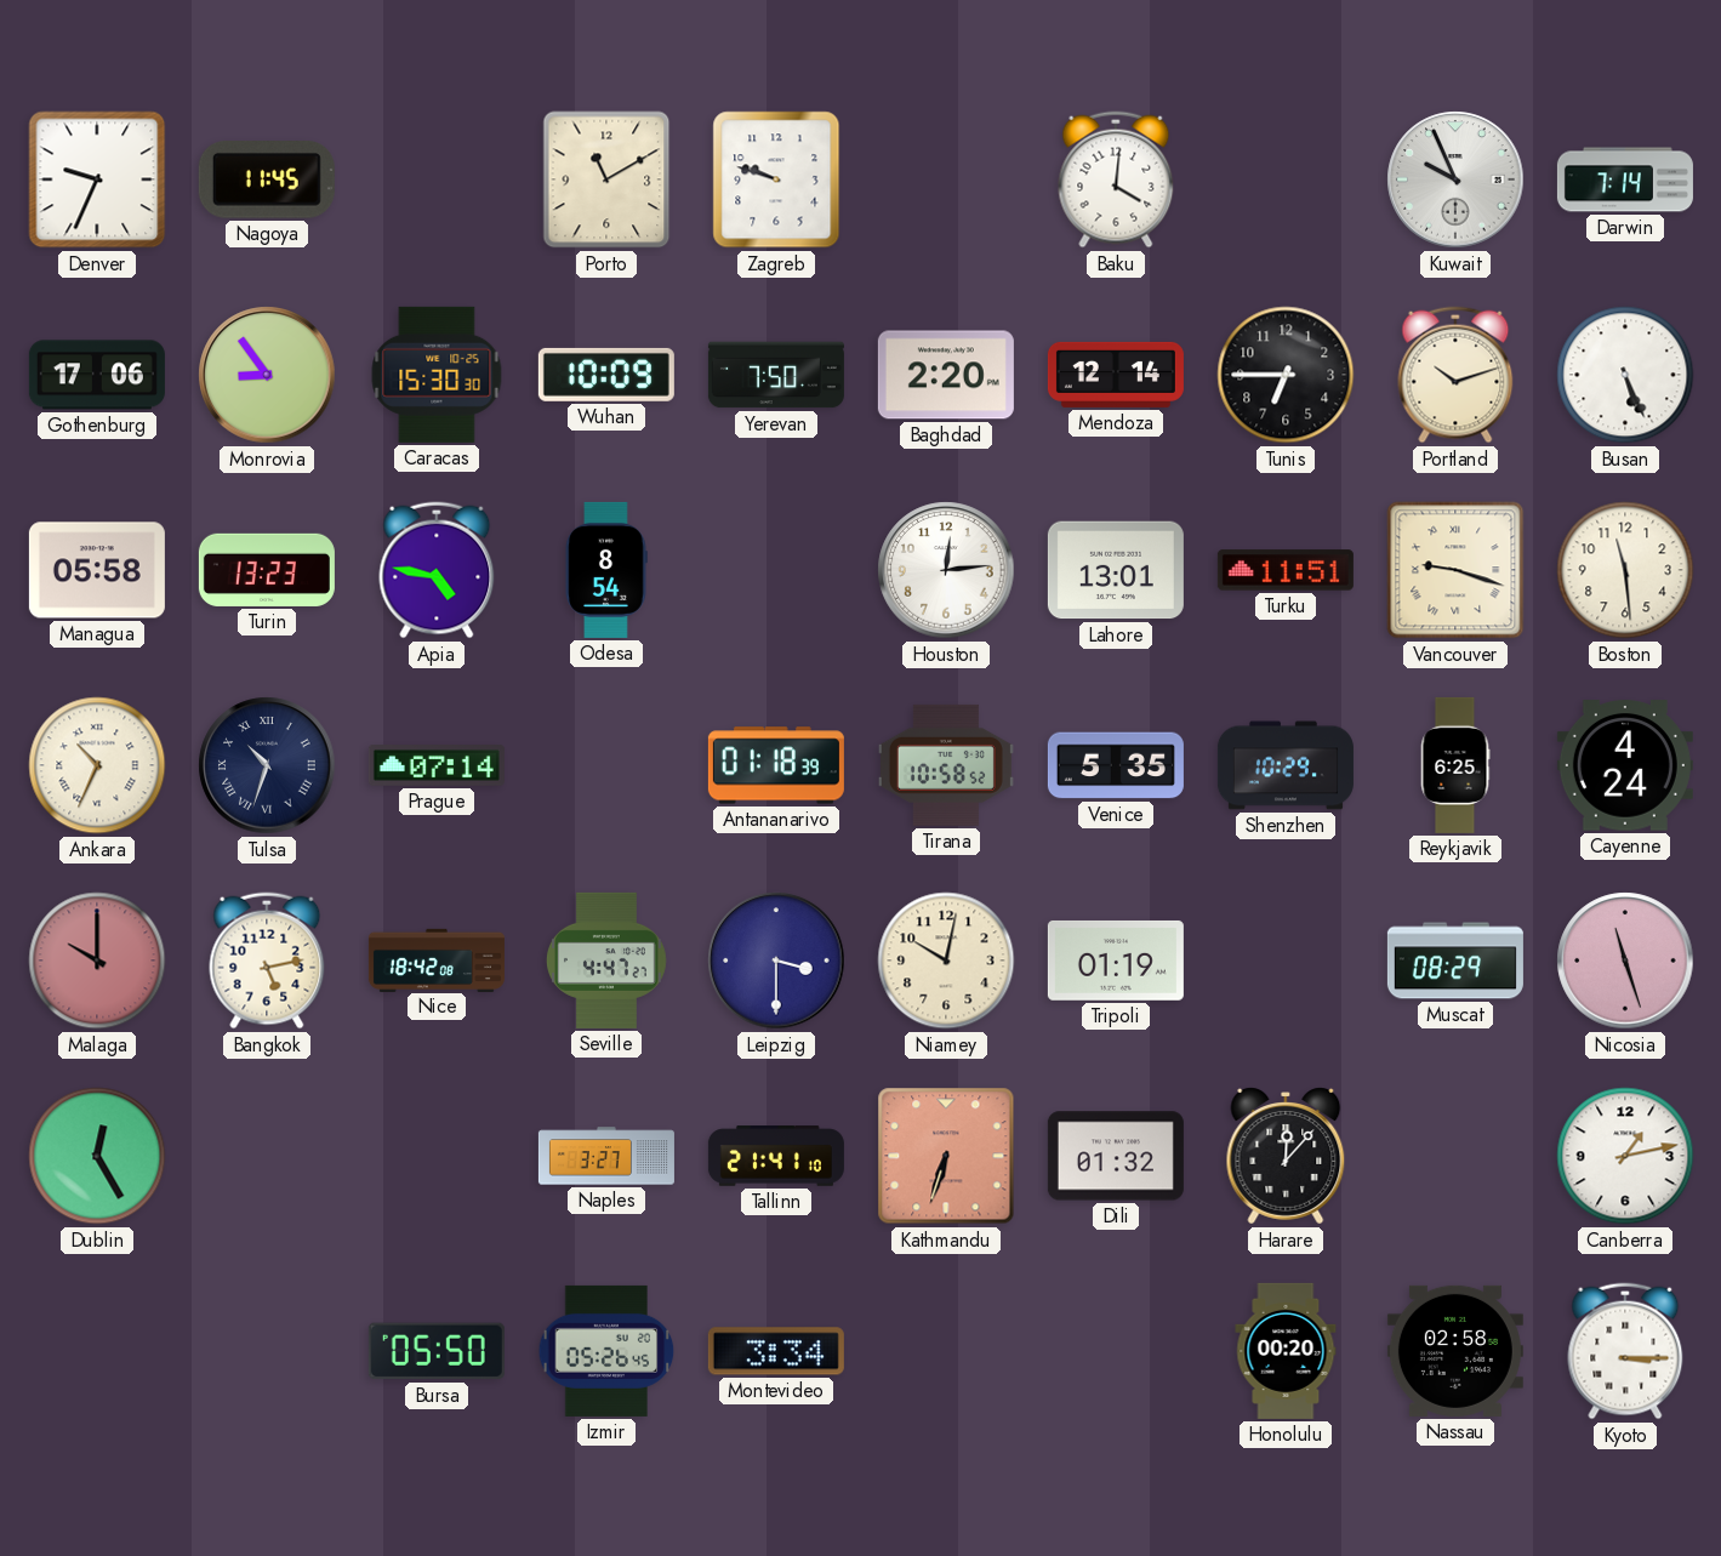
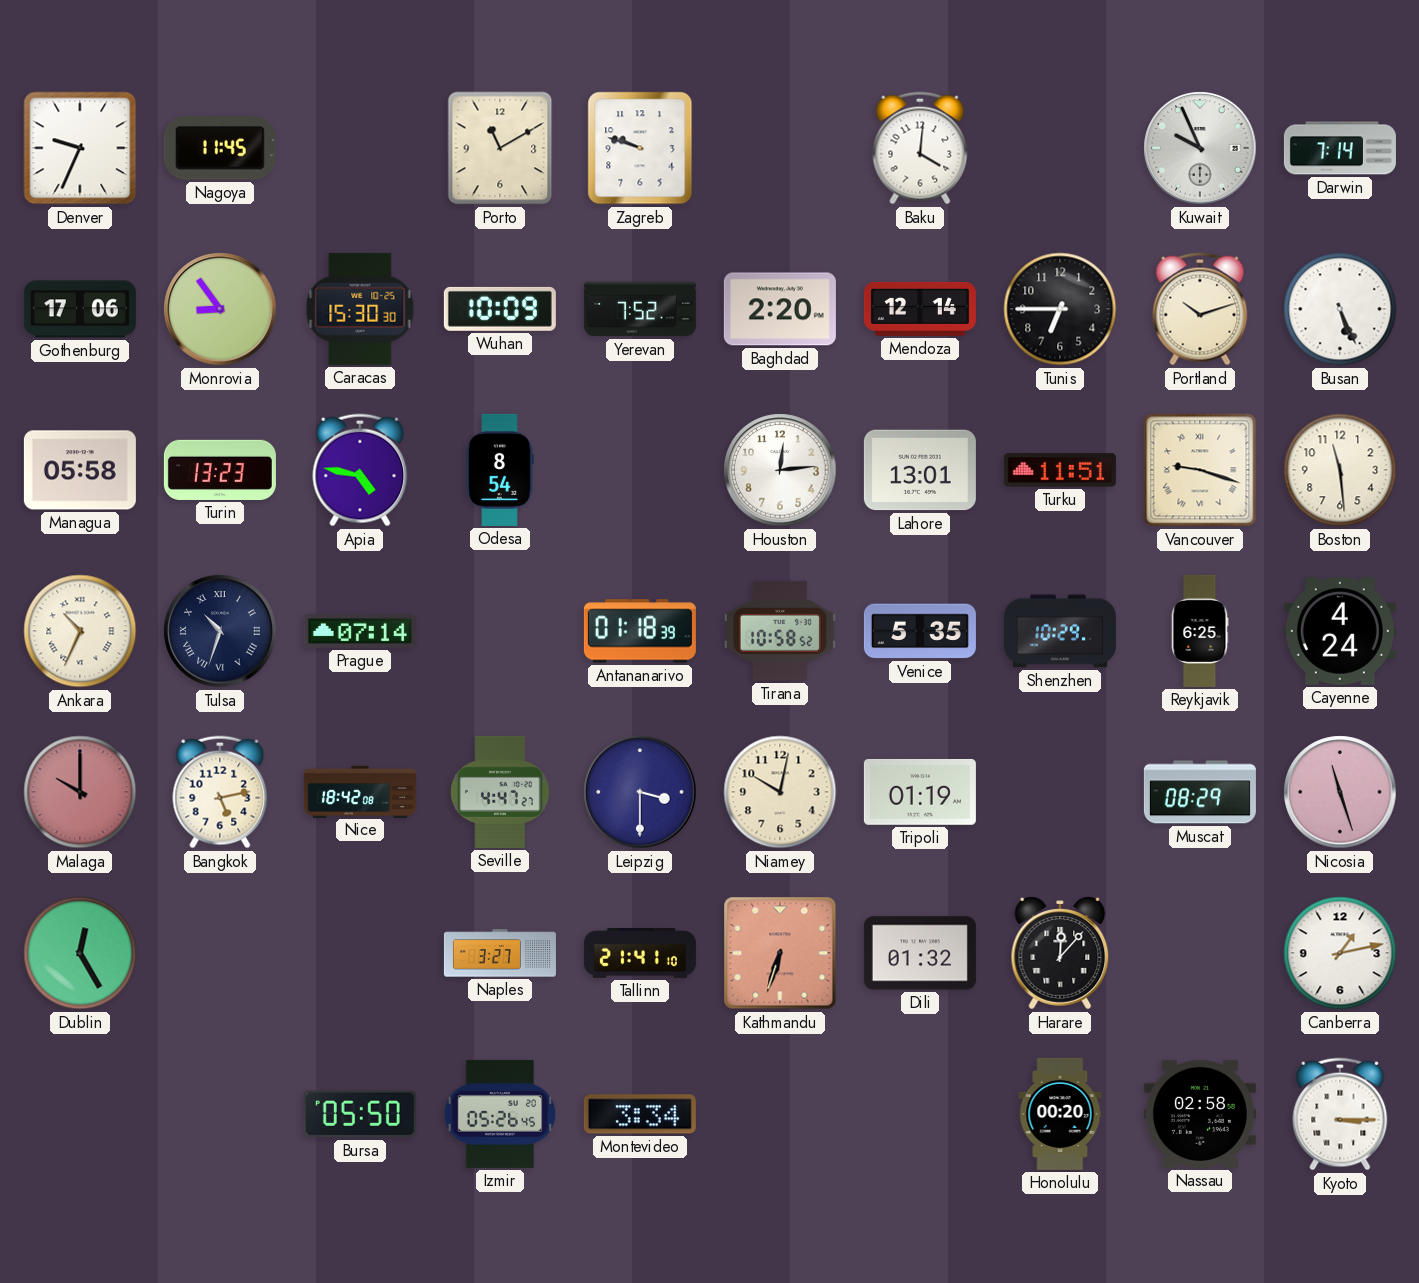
Yerevan: 7:50 -> 7:52 (640, 309)
